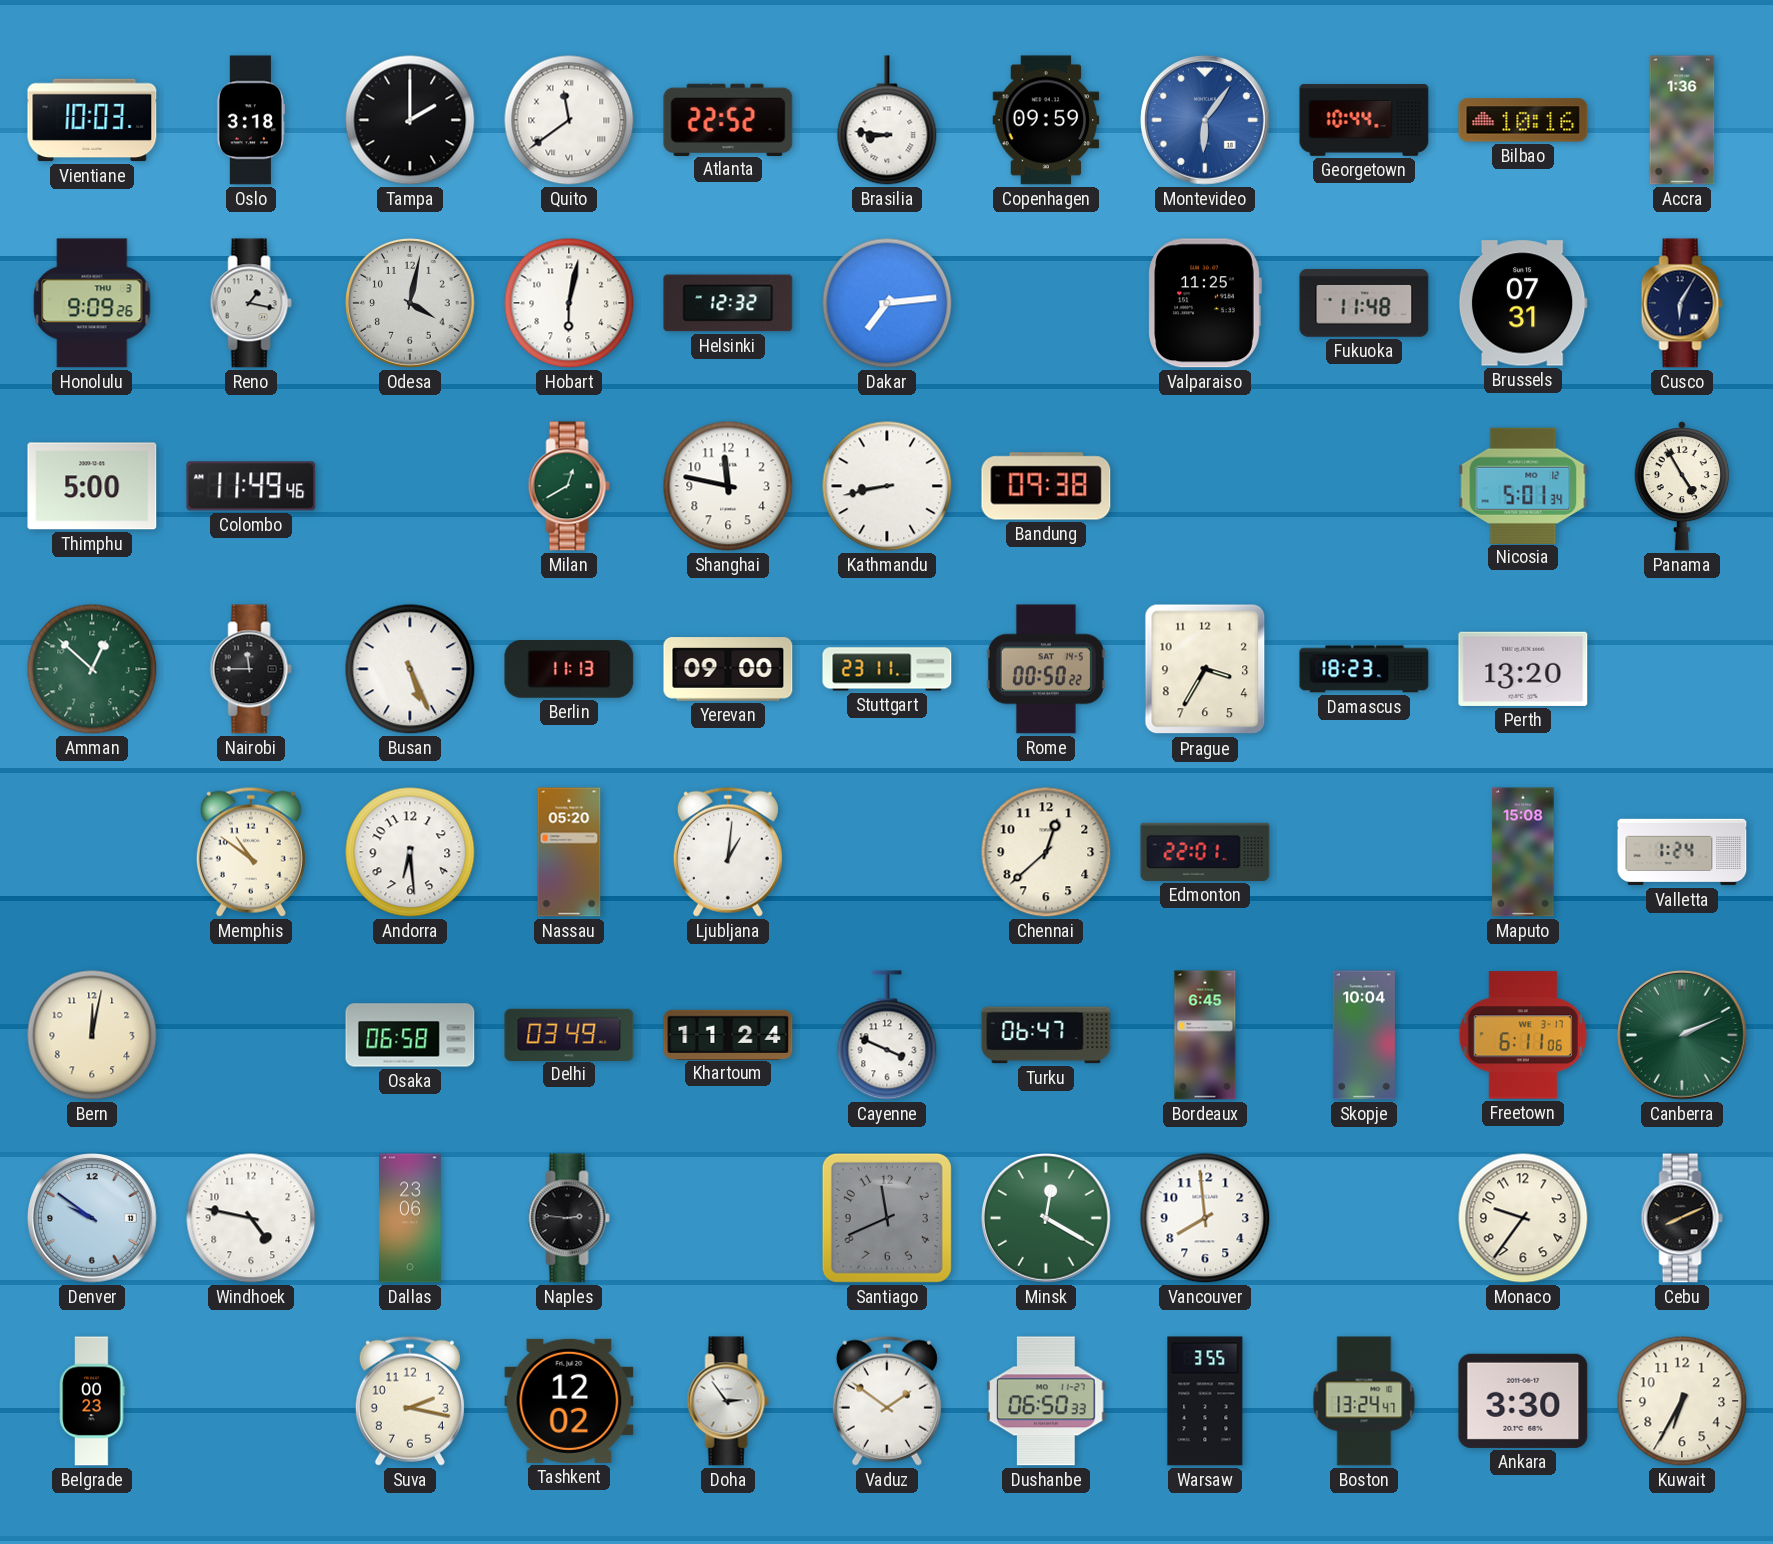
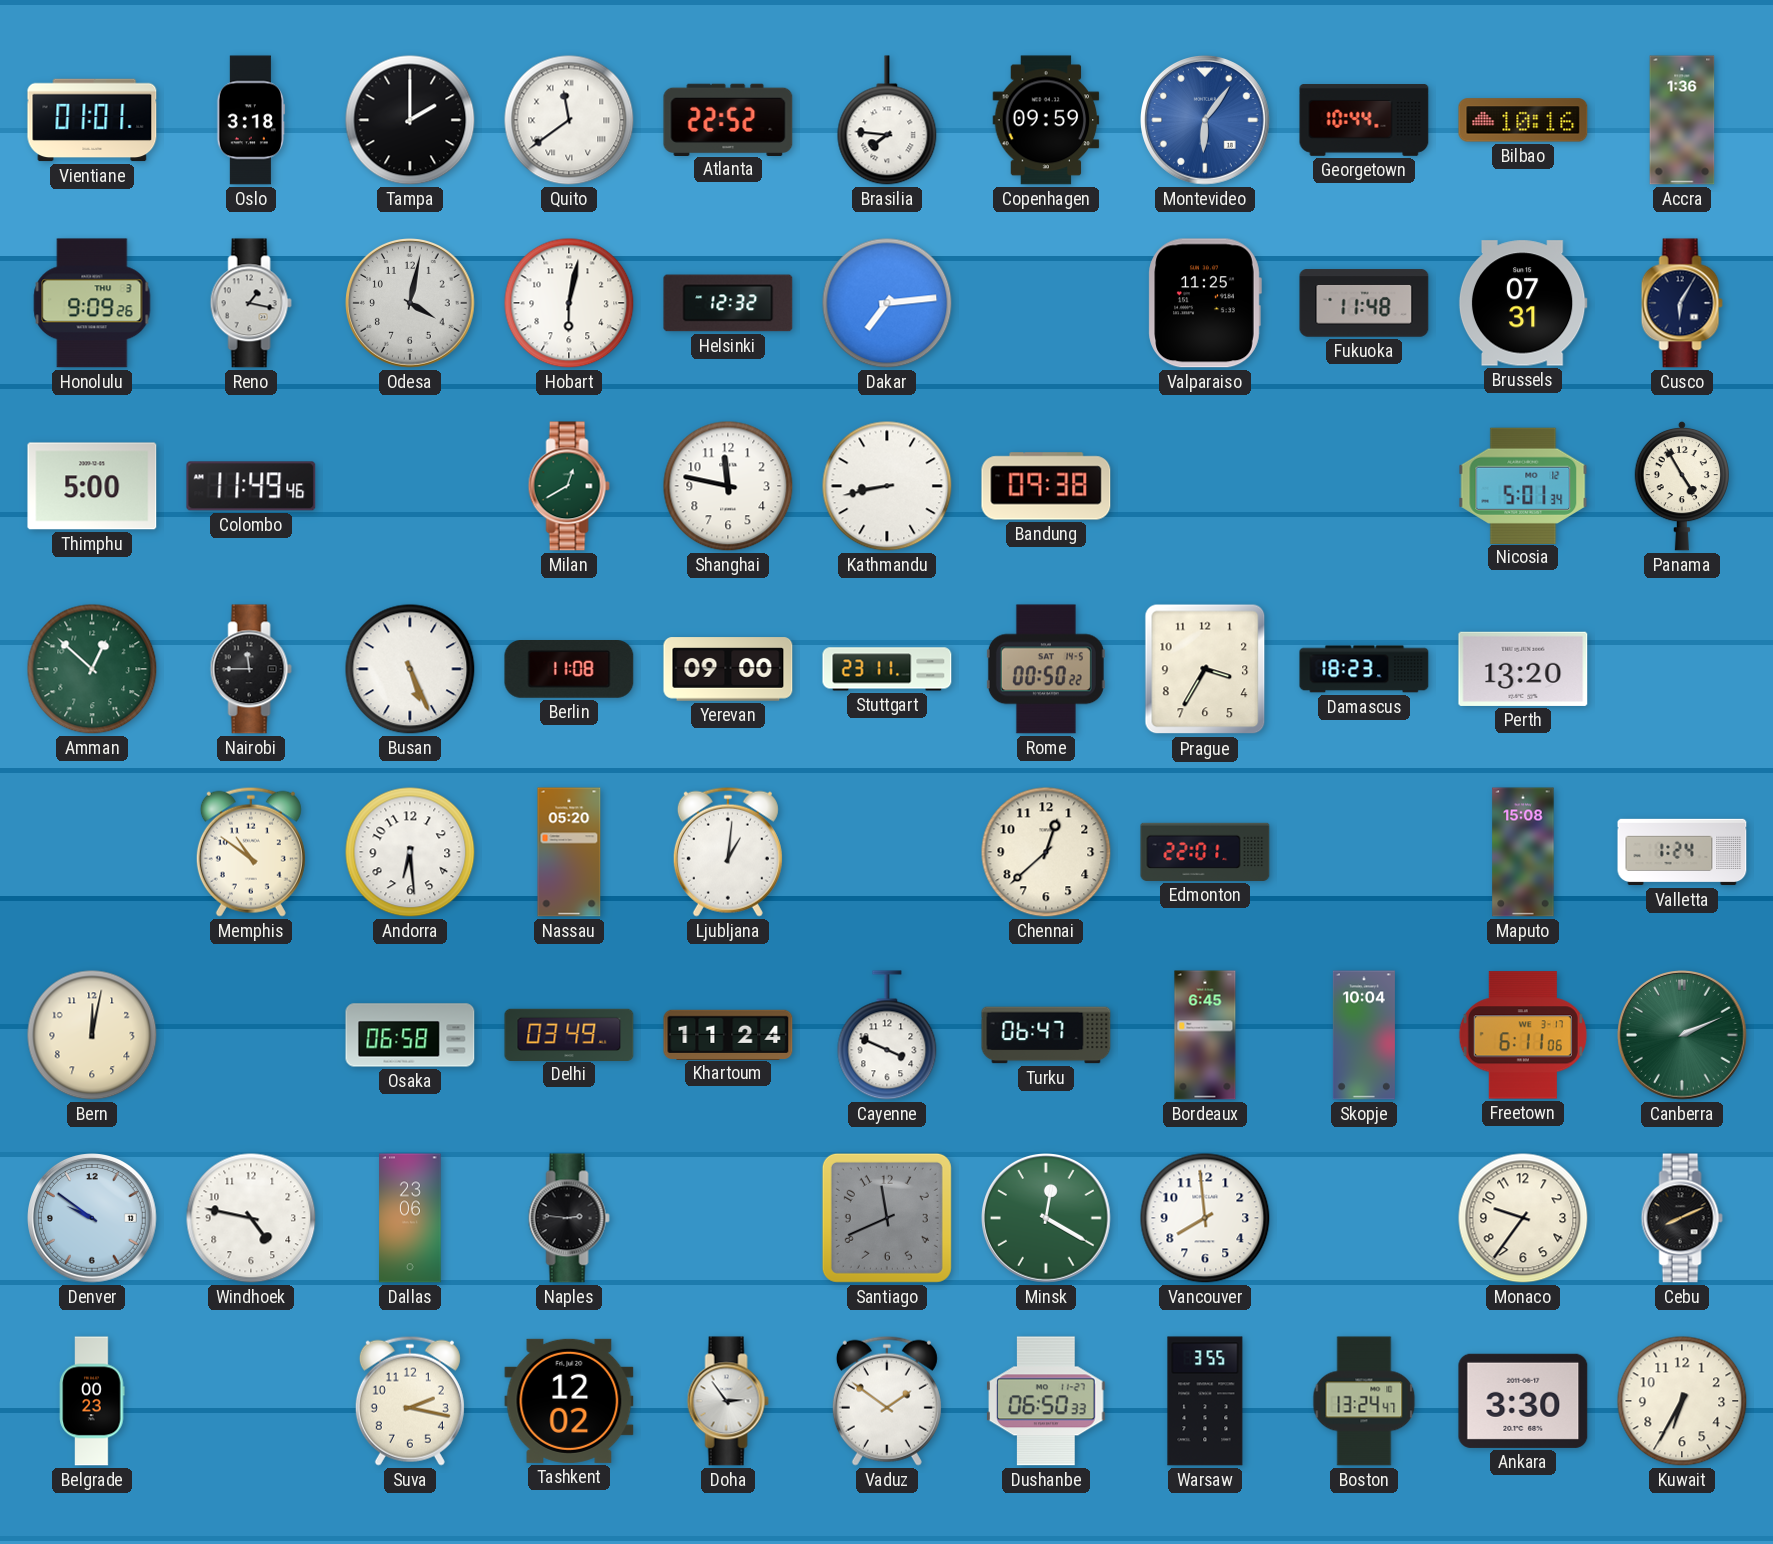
Vientiane: 10:03 -> 01:01 (92, 120)
Brasilia: 8:46 -> 7:46 (887, 120)
Berlin: 11:13 -> 11:08 (569, 669)
